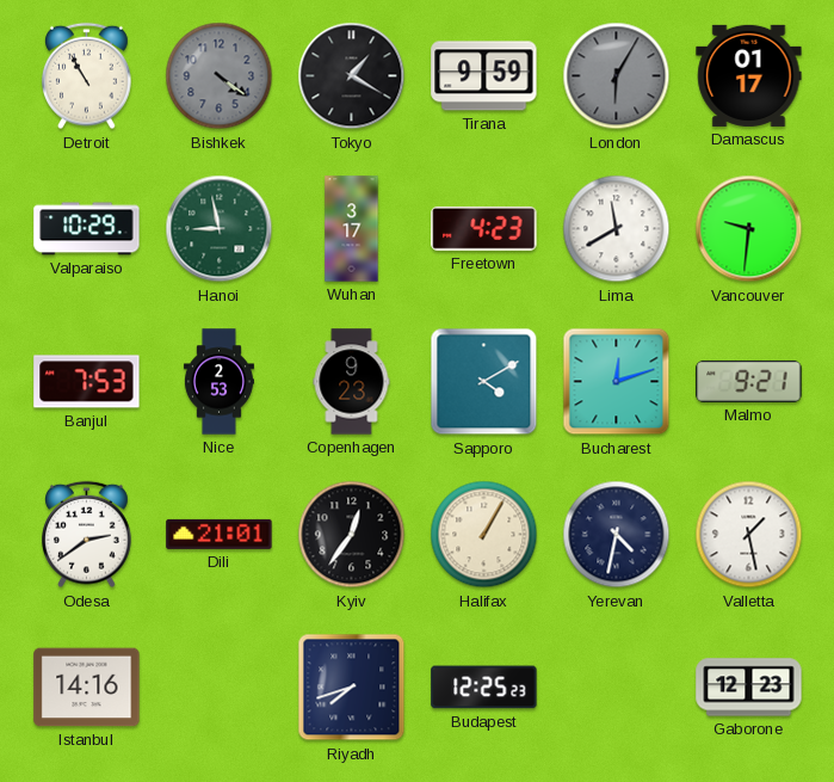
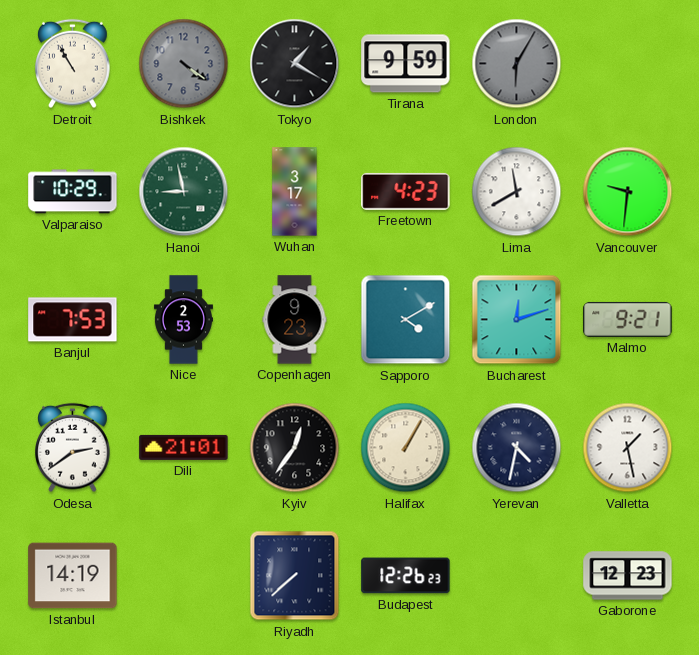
Damascus: 01:17 -> none (749, 75)
Istanbul: 14:16 -> 14:19 (73, 576)
Riyadh: 7:42 -> 7:38 (295, 576)
Budapest: 12:25 -> 12:26 (406, 576)
